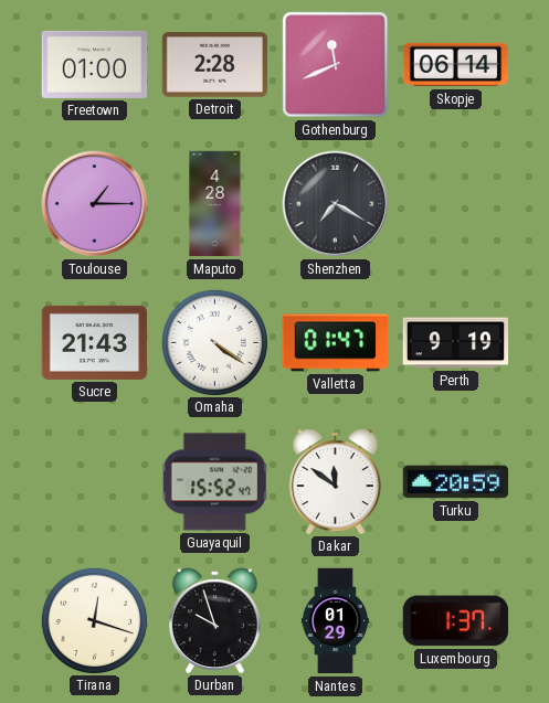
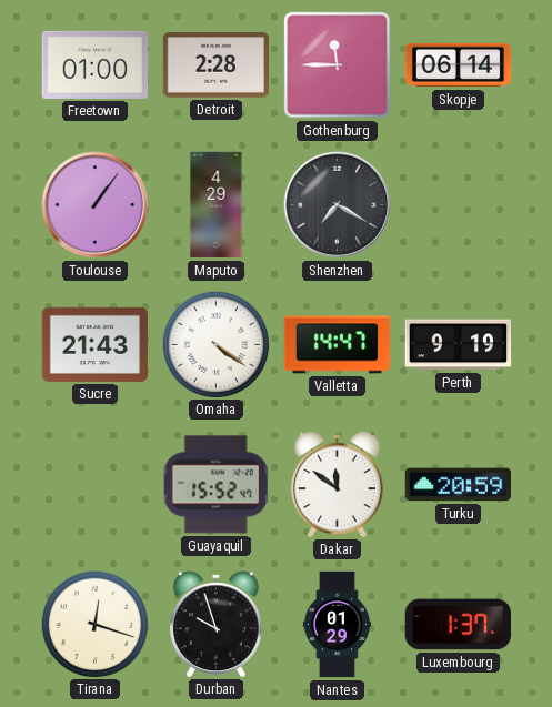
Gothenburg: 11:41 -> 11:45 (338, 65)
Toulouse: 1:15 -> 1:06 (96, 205)
Maputo: 4:28 -> 4:29 (217, 205)
Valletta: 01:47 -> 14:47 (338, 345)
